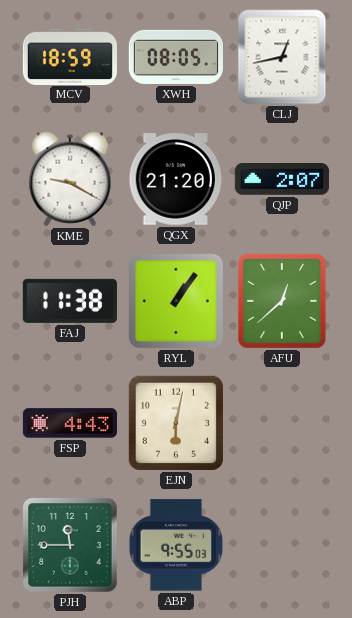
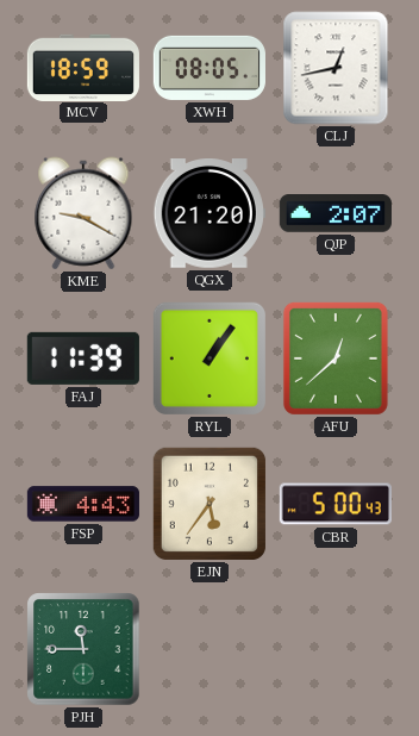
FAJ: 11:38 -> 11:39 (83, 358)
EJN: 6:02 -> 5:36 (209, 504)
CBR: none -> 5:00 (336, 504)
ABP: 9:55 -> none (176, 545)
